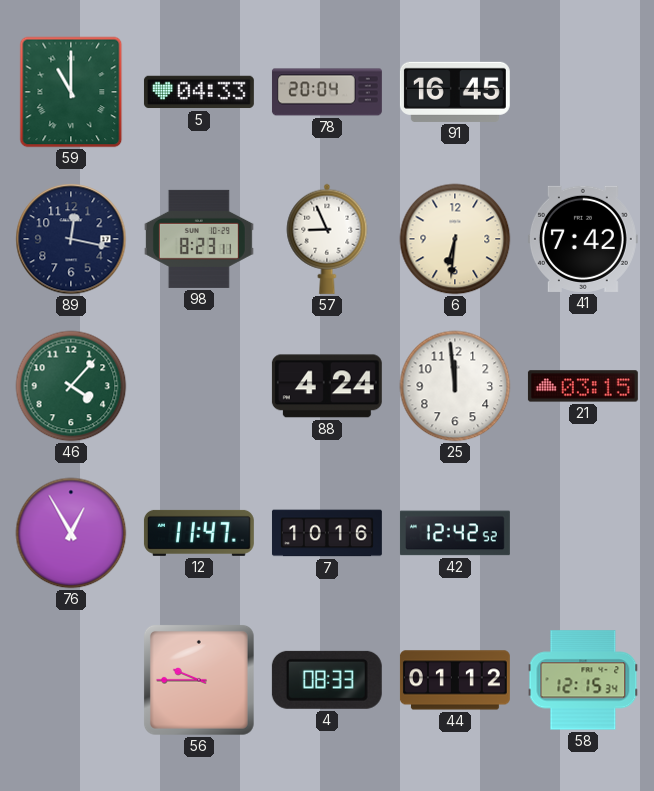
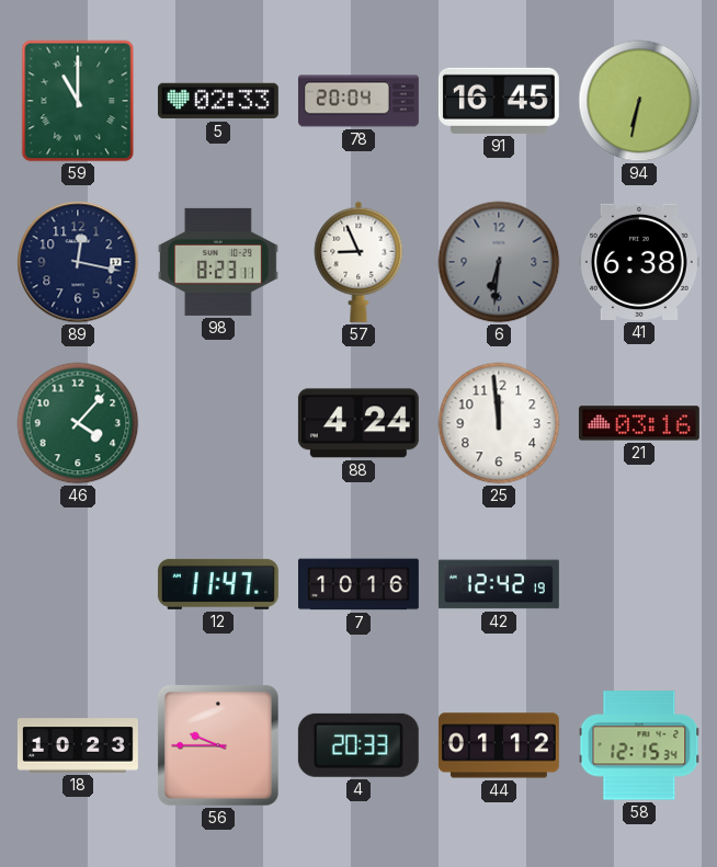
5: 04:33 -> 02:33 (218, 101)
94: none -> 6:32 (639, 101)
6 dial: cream -> grey (499, 262)
41: 7:42 -> 6:38 (639, 262)
21: 03:15 -> 03:16 (639, 423)
76: 12:55 -> none (71, 533)
42: 12:42:52 -> 12:42:19 (499, 584)
18: none -> 10:23 (78, 745)
4: 08:33 -> 20:33 (358, 745)
